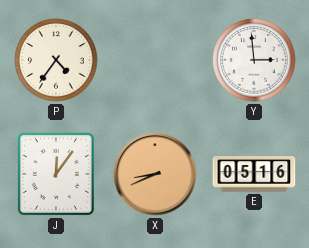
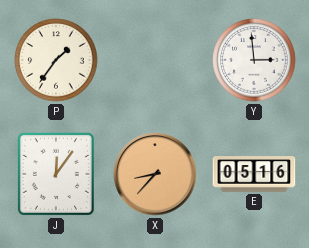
P: 4:36 -> 1:36 (56, 60)
X: 8:41 -> 8:37 (155, 174)
